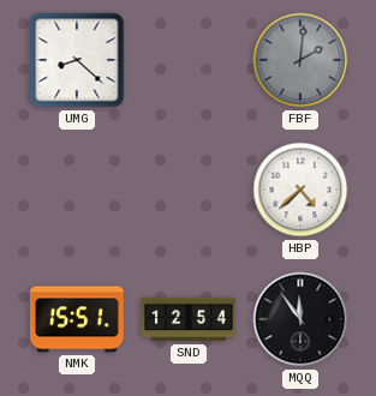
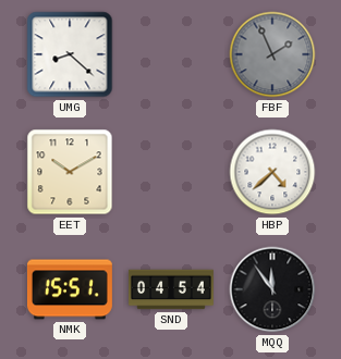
FBF: 2:01 -> 1:56 (272, 54)
EET: none -> 10:10 (70, 172)
SND: 12:54 -> 04:54 (172, 289)
